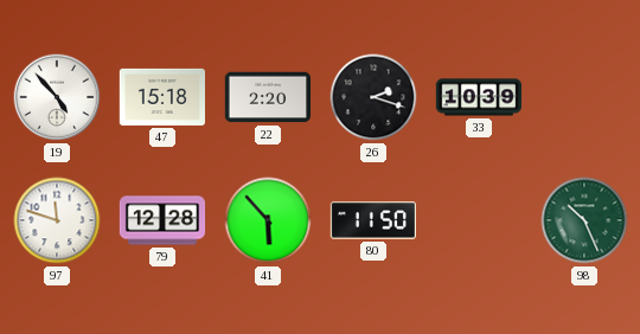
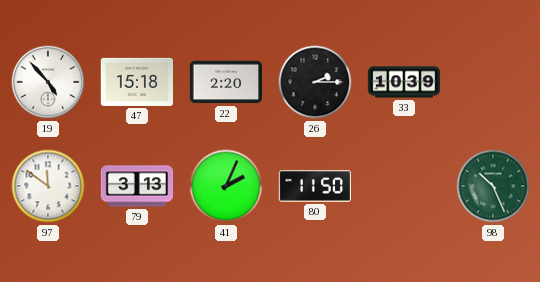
26: 2:18 -> 2:15 (315, 82)
97: 11:48 -> 11:51 (48, 186)
79: 12:28 -> 3:13 (137, 186)
41: 5:53 -> 2:04 (226, 186)
